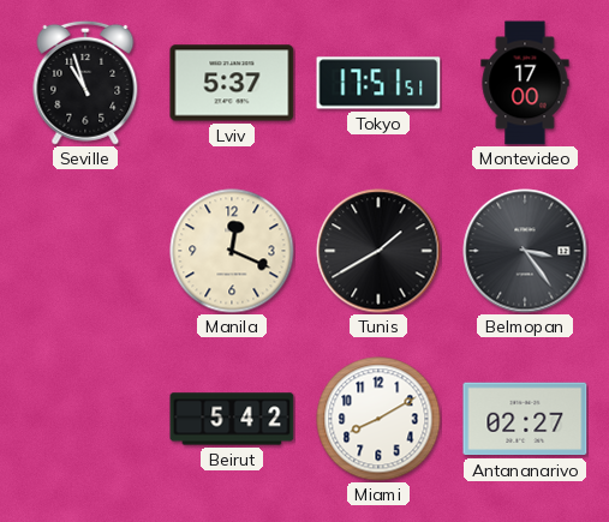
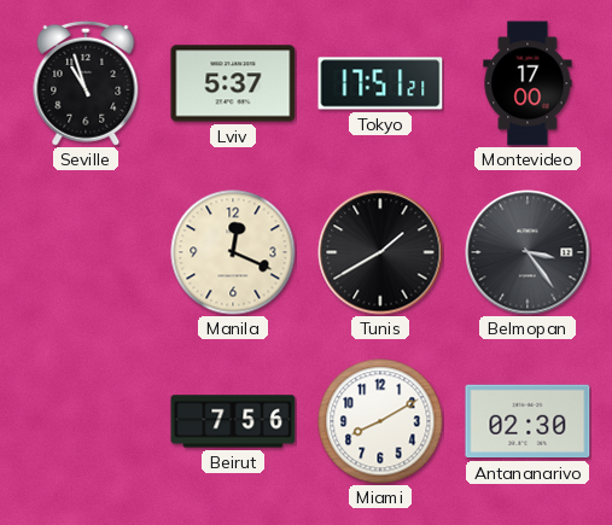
Tokyo: 17:51:51 -> 17:51:21 (380, 83)
Beirut: 5:42 -> 7:56 (233, 421)
Antananarivo: 02:27 -> 02:30 (528, 421)
